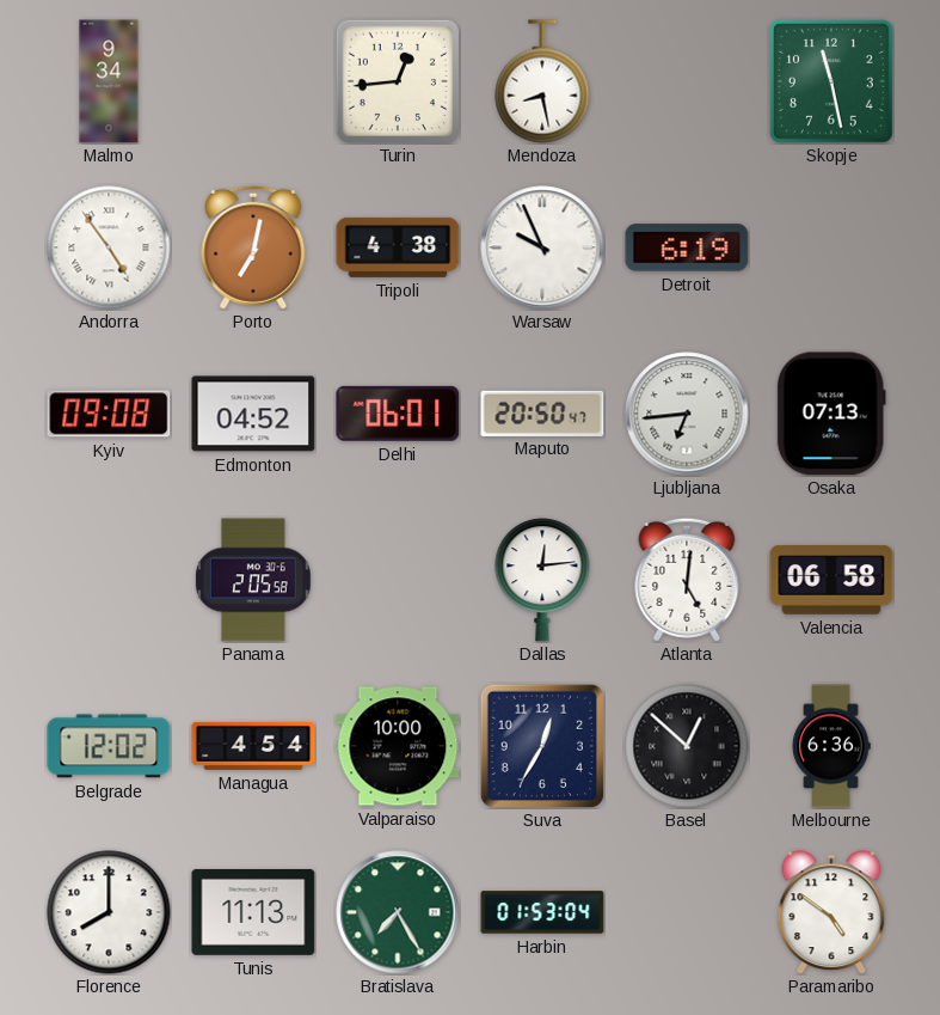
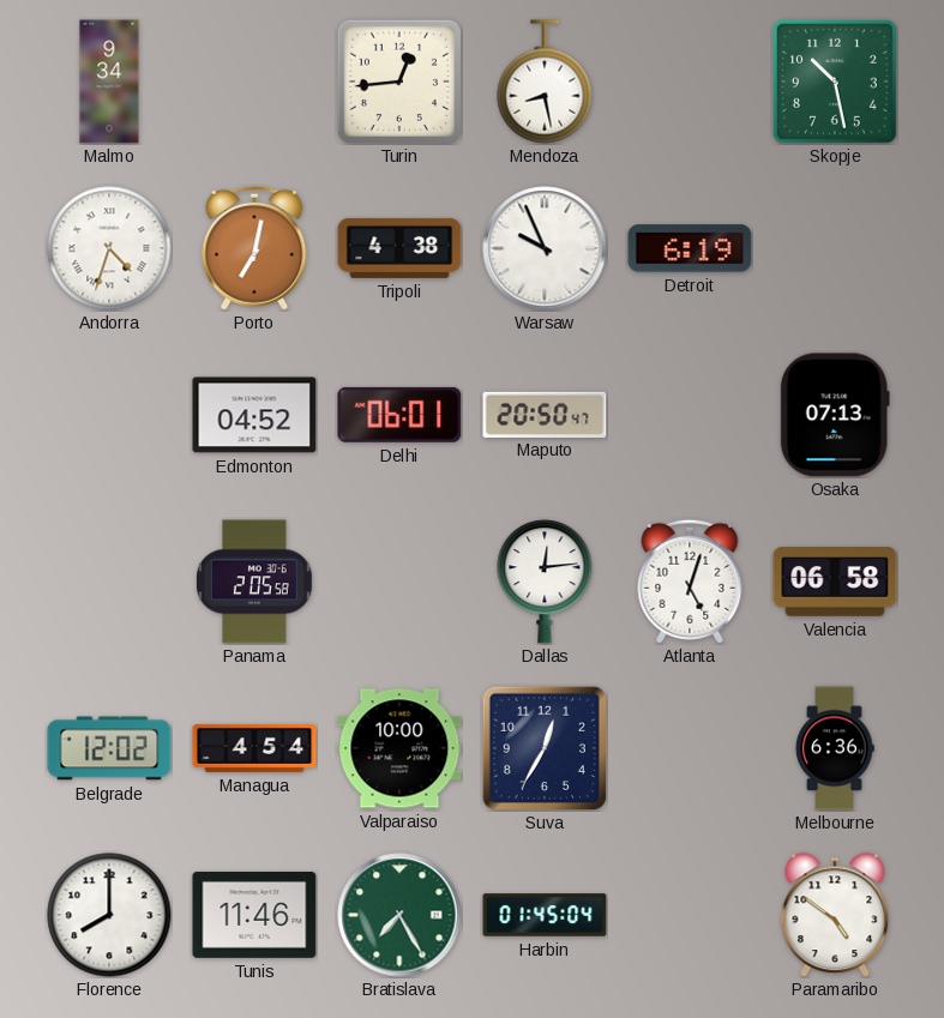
Skopje: 11:28 -> 10:28 (835, 82)
Andorra: 4:54 -> 4:33 (109, 248)
Kyiv: 09:08 -> none (109, 414)
Ljubljana: 6:44 -> none (687, 414)
Atlanta: 5:01 -> 5:03 (690, 582)
Basel: 12:52 -> none (687, 746)
Tunis: 11:13 -> 11:46 (254, 915)
Harbin: 01:53 -> 01:45 (545, 915)
